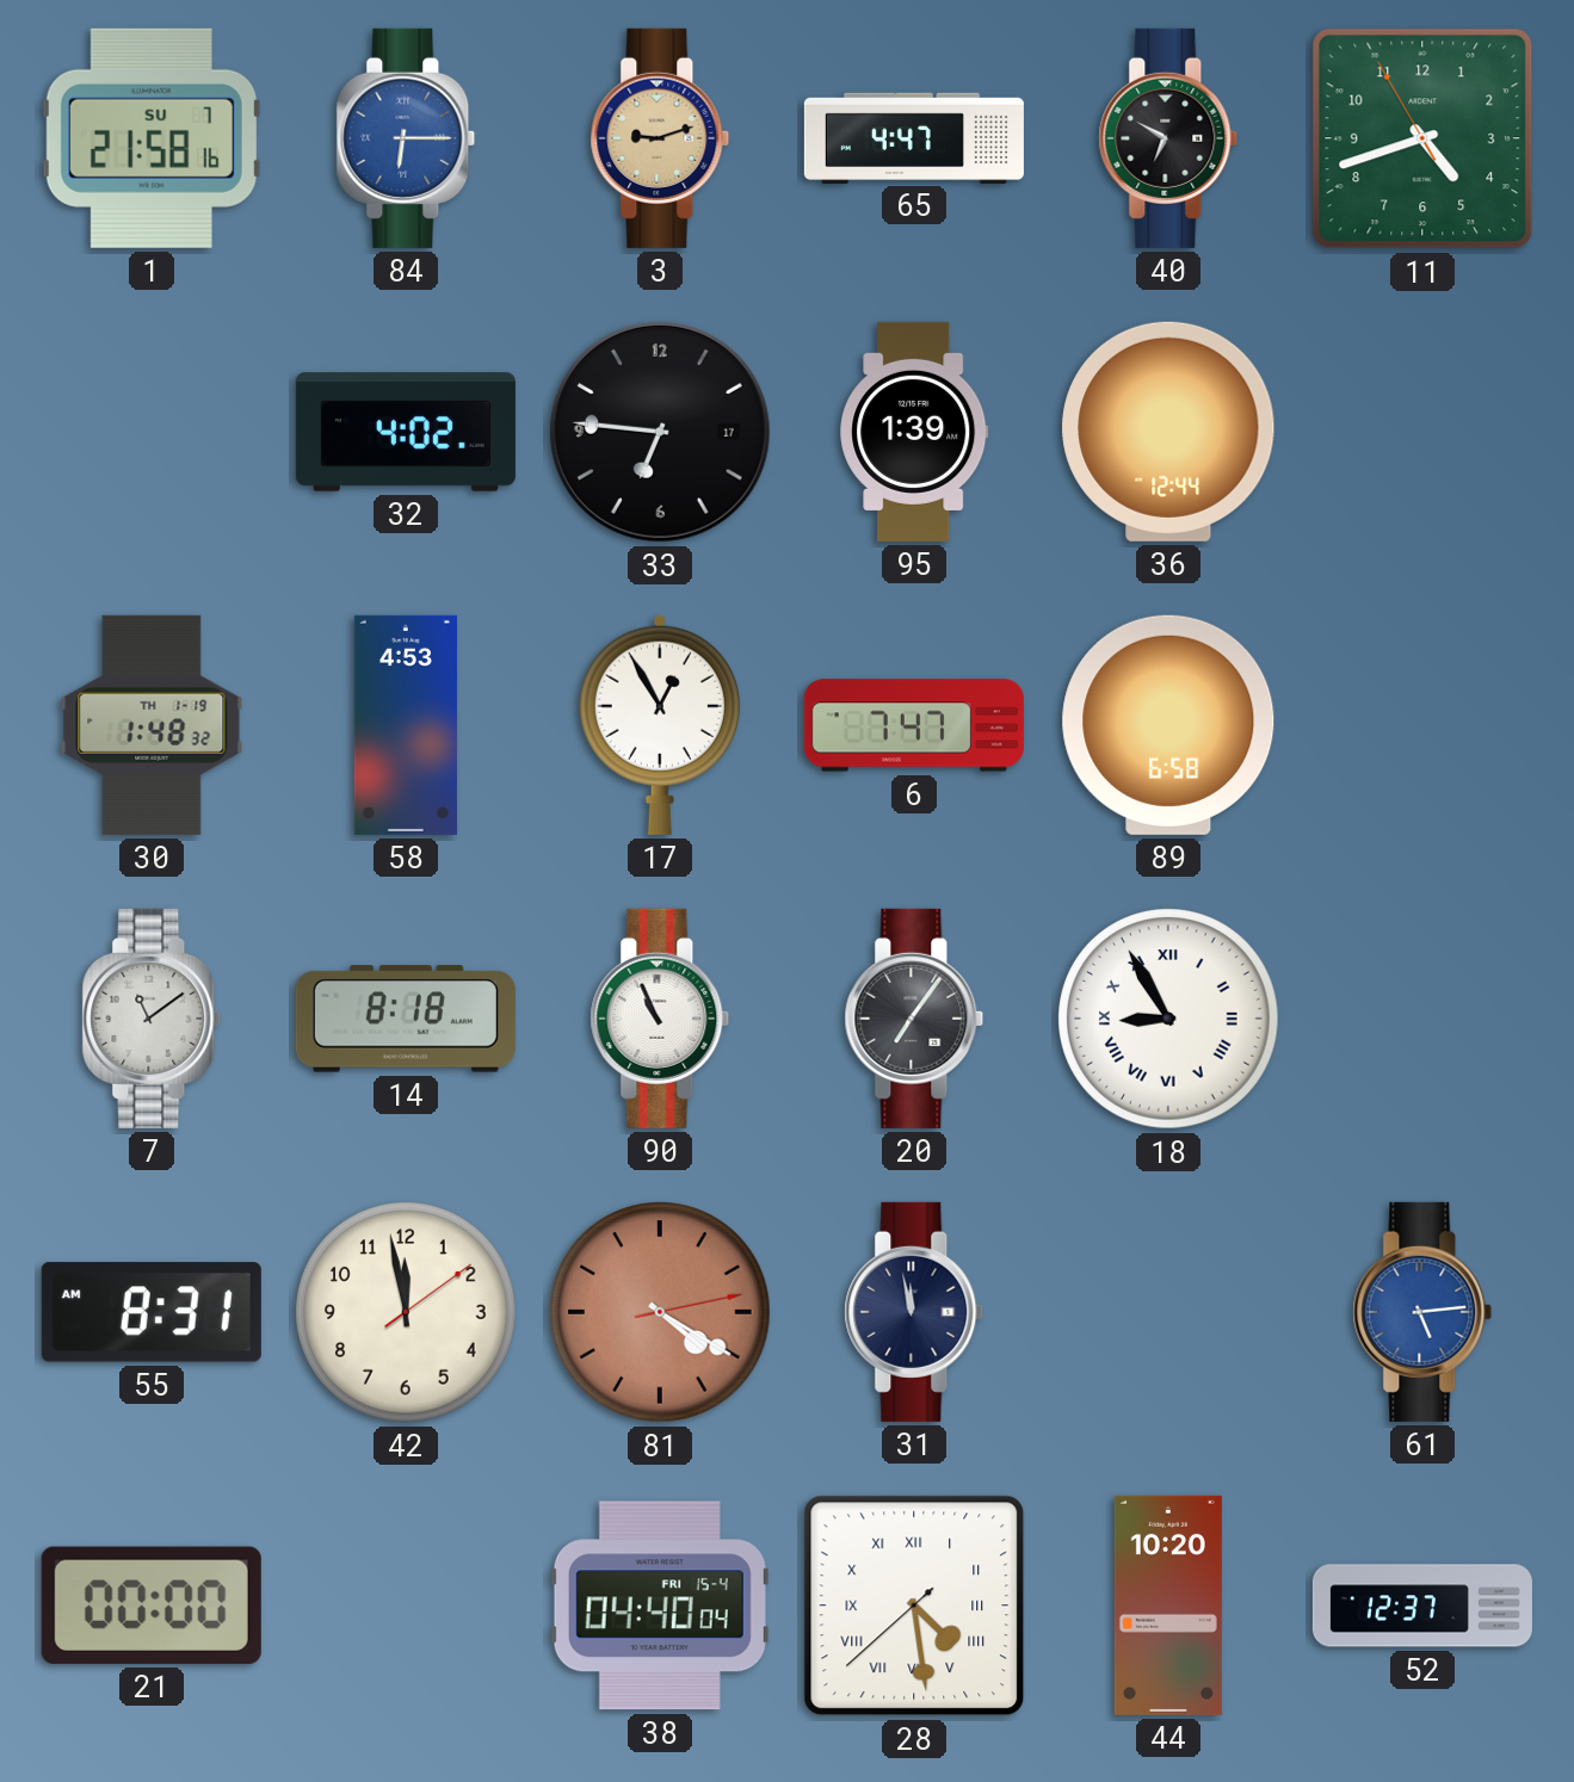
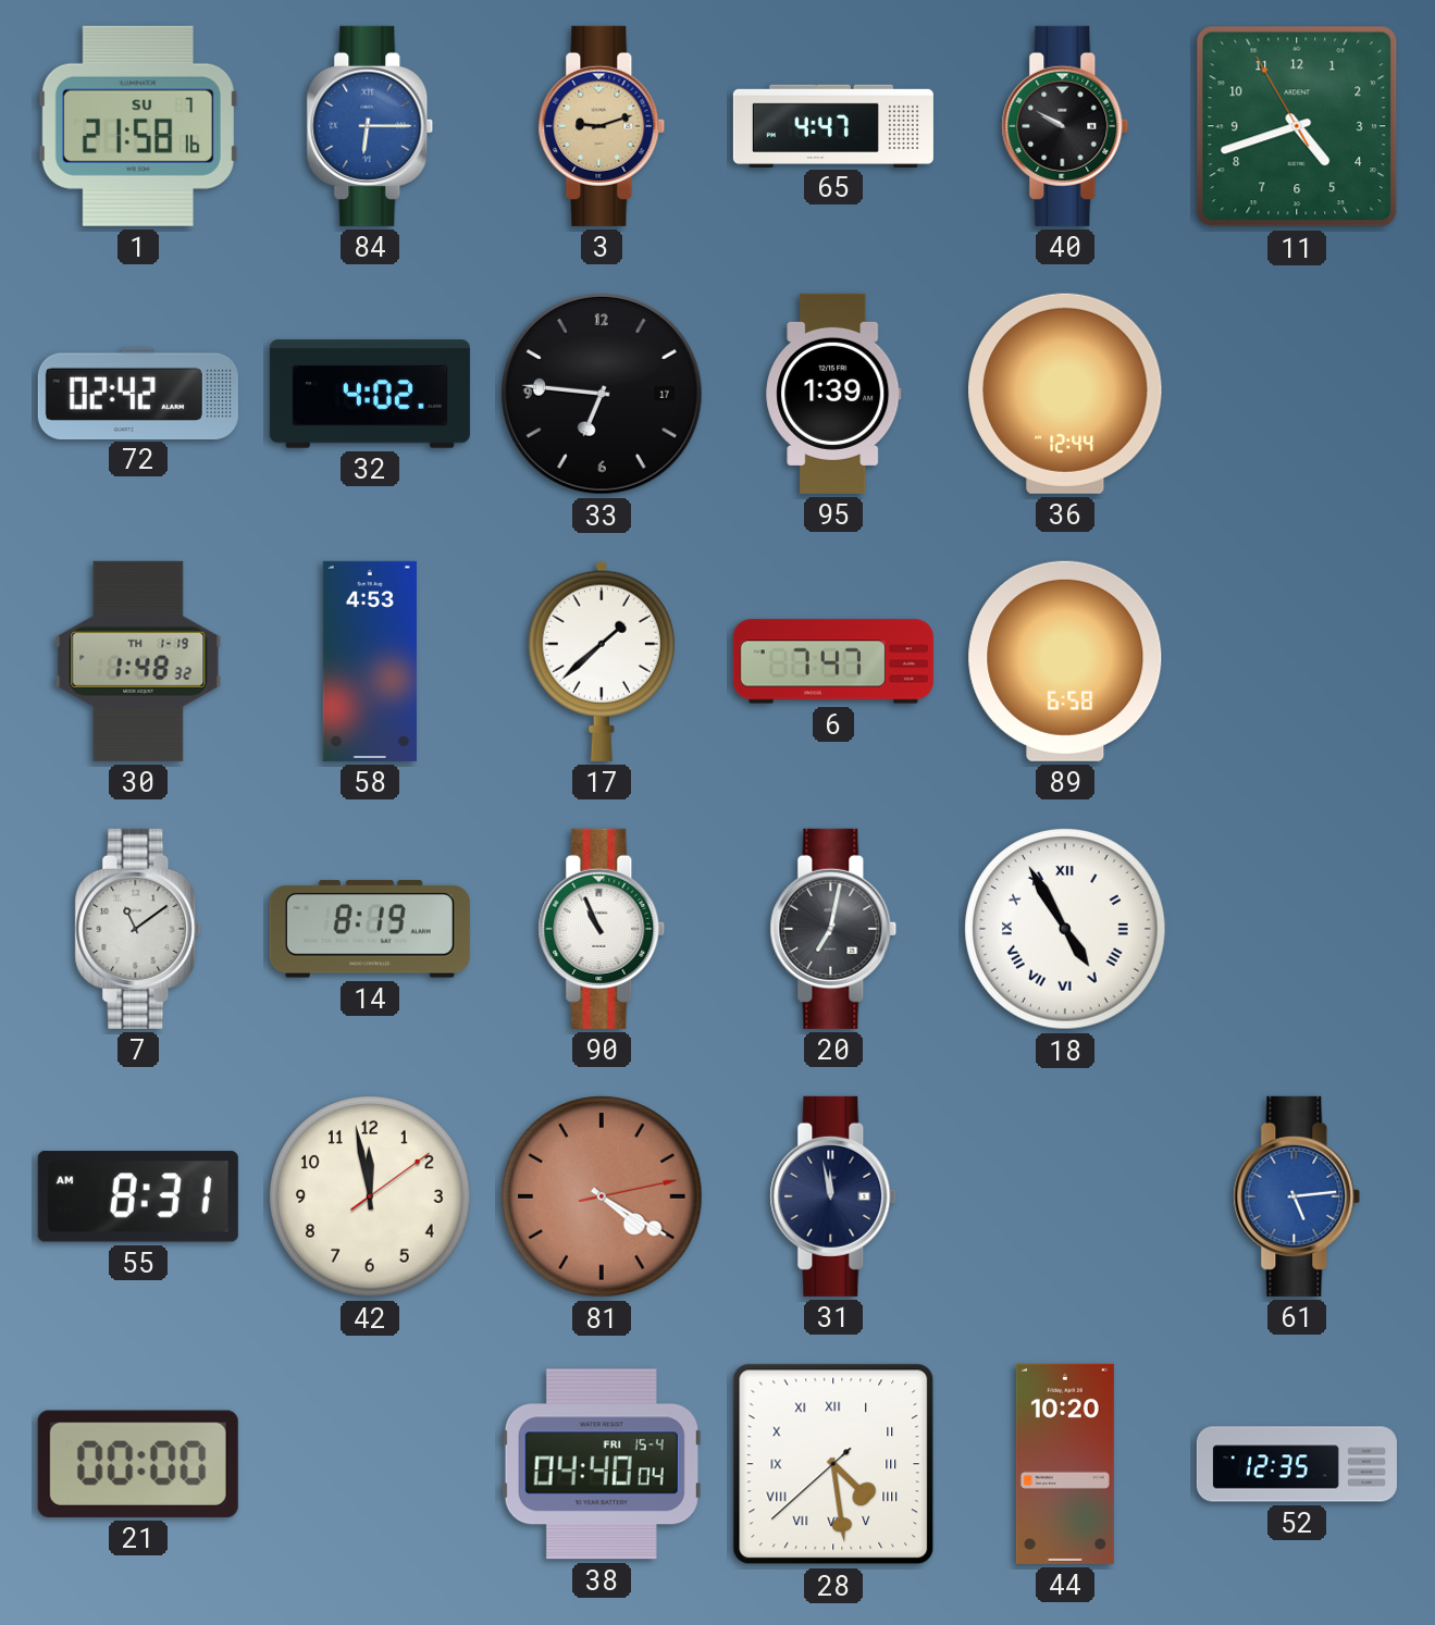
40: 6:50 -> 9:50 (1065, 126)
72: none -> 02:42 (138, 393)
17: 12:55 -> 1:38 (602, 661)
14: 8:18 -> 8:19 (370, 929)
20: 7:06 -> 7:02 (833, 929)
18: 8:55 -> 4:55 (1065, 929)
52: 12:37 -> 12:35 (1297, 1464)
